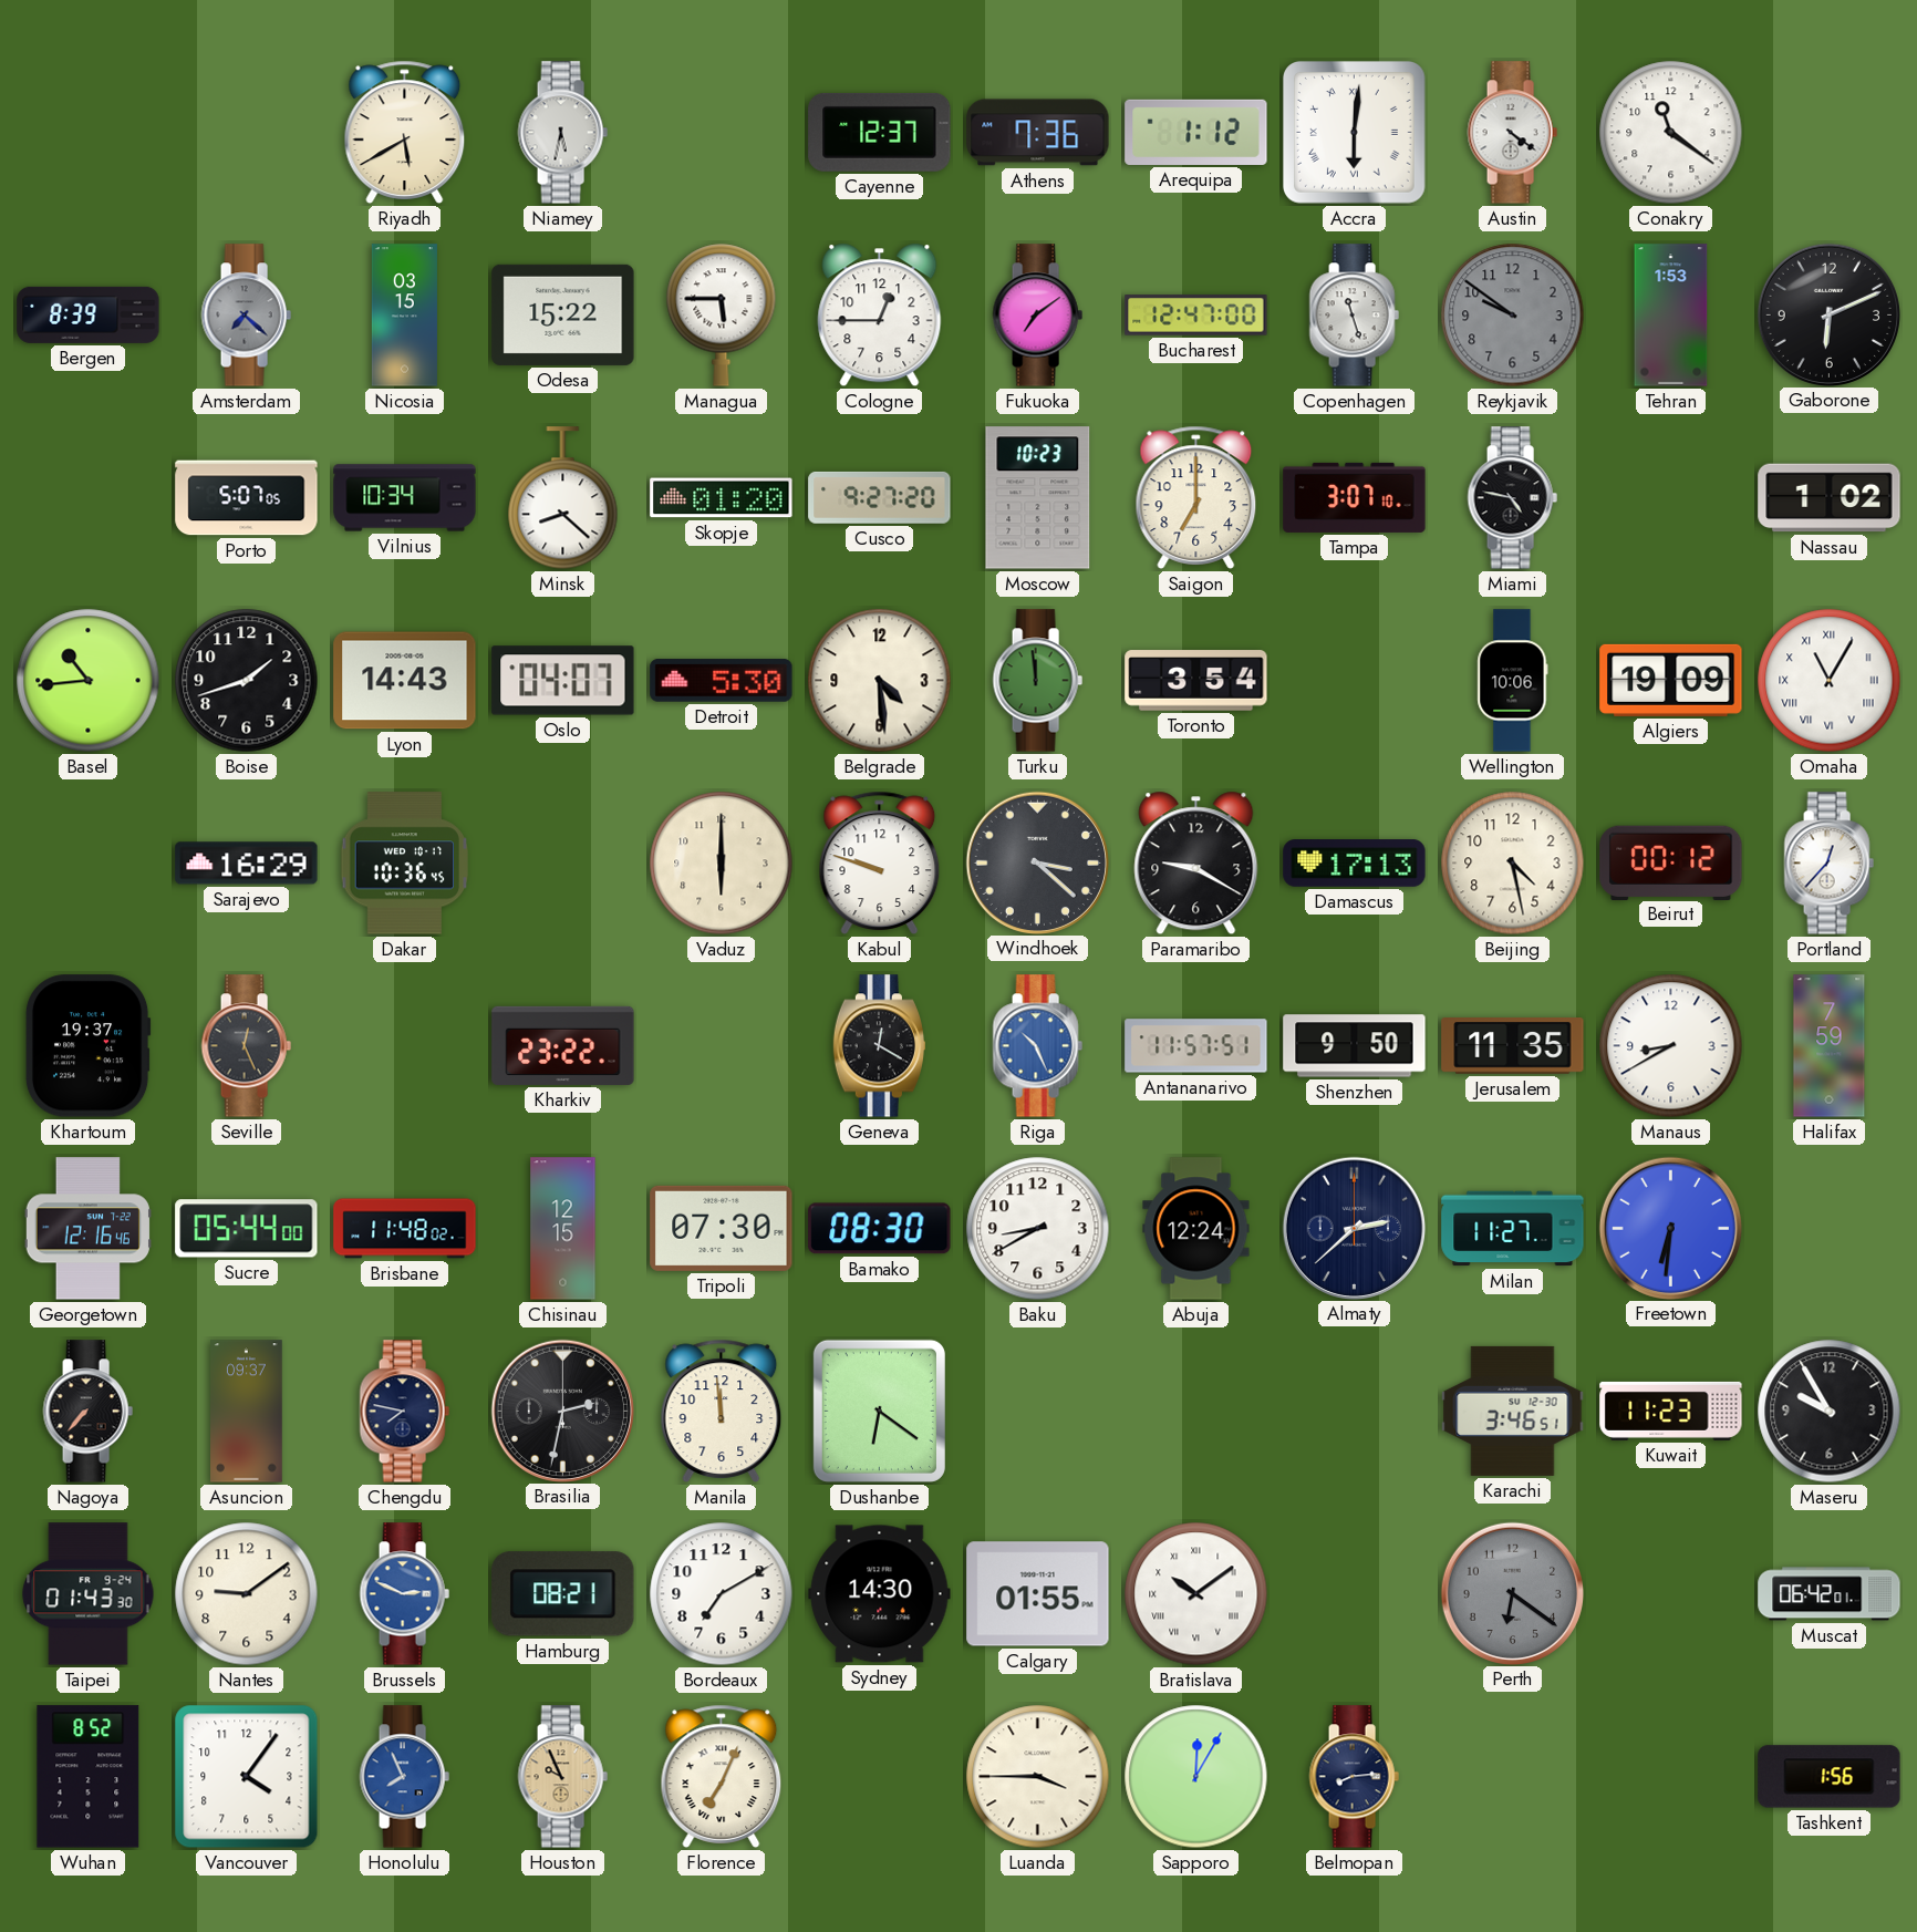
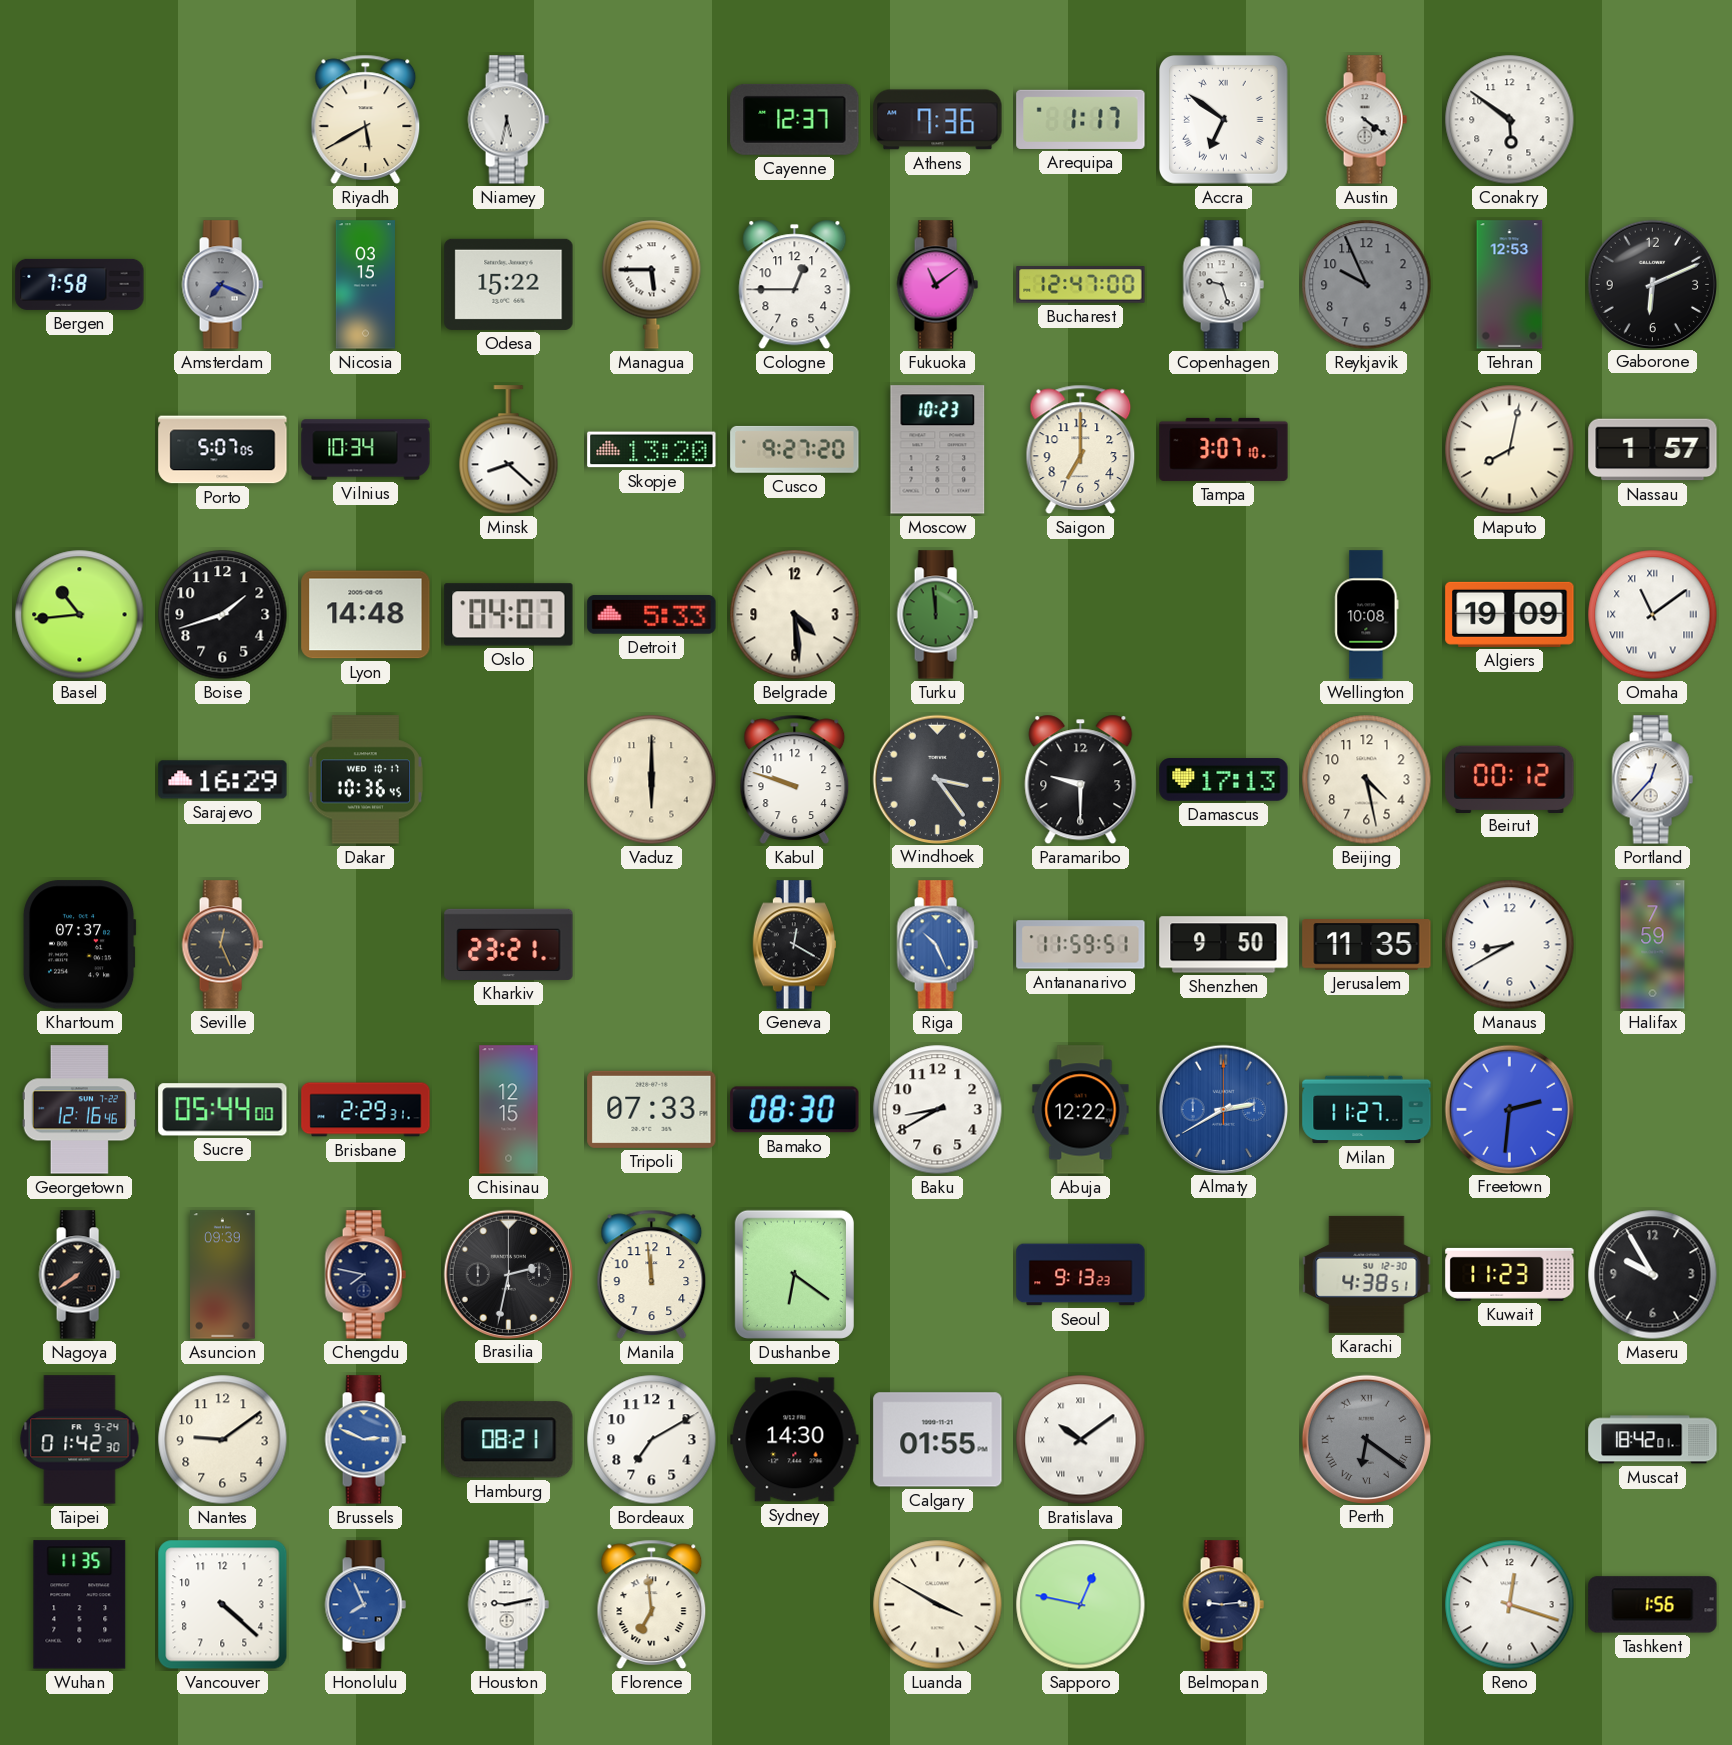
Arequipa: 1:12 -> 1:17 (1081, 119)
Accra: 6:01 -> 6:51 (1224, 120)
Conakry: 11:21 -> 5:51 (1510, 120)
Bergen: 8:39 -> 7:58 (80, 284)
Amsterdam: 7:22 -> 7:19 (222, 285)
Fukuoka: 7:09 -> 11:09 (937, 285)
Copenhagen: 11:27 -> 9:27 (1223, 285)
Reykjavik: 9:51 -> 9:56 (1367, 285)
Tehran: 1:53 -> 12:53 (1510, 285)
Skopje: 01:20 -> 13:20 (652, 450)
Miami: 4:47 -> none (1512, 498)
Maputo: none -> 8:02 (1510, 450)
Nassau: 1:02 -> 1:57 (1653, 450)
Lyon: 14:43 -> 14:48 (366, 615)
Detroit: 5:30 -> 5:33 (652, 615)
Toronto: 3:54 -> none (1196, 681)
Wellington: 10:06 -> 10:08 (1367, 615)
Omaha: 11:05 -> 11:09 (1653, 615)
Windhoek: 3:22 -> 3:24 (937, 779)
Paramaribo: 9:20 -> 9:30 (1081, 780)
Khartoum: 19:37 -> 07:37 (79, 945)
Kharkiv: 23:22 -> 23:21 (509, 944)
Antananarivo: 11:57 -> 11:59 (1081, 945)
Brisbane: 11:48 -> 2:29 (366, 1110)
Tripoli: 07:30 -> 07:33 (652, 1109)
Abuja: 12:24 -> 12:22 (1081, 1110)
Almaty: 2:38 -> 2:40 (1223, 1109)
Almaty dial: navy -> blue (1223, 1109)
Freetown: 6:31 -> 2:31 (1509, 1109)
Nagoya: 7:37 -> 7:39 (79, 1275)
Asuncion: 09:37 -> 09:39 (223, 1275)
Seoul: none -> 9:13 (1081, 1275)
Karachi: 3:46 -> 4:38 (1367, 1274)
Taipei: 01:43 -> 01:42 (80, 1440)
Perth numerals: Arabic -> Roman (1366, 1439)
Muscat: 06:42 -> 18:42 (1653, 1440)
Wuhan: 8:52 -> 11:35 (80, 1605)
Vancouver: 4:06 -> 4:22 (223, 1605)
Houston: 9:56 -> 9:13 (508, 1605)
Houston dial: champagne -> white (508, 1605)
Florence: 7:04 -> 6:59 (652, 1604)
Luanda: 3:45 -> 3:50 (938, 1605)
Sapporo: 12:05 -> 12:47 (1081, 1605)
Belmopan: 8:14 -> 9:14 (1223, 1605)
Reno: none -> 12:18 (1510, 1605)
